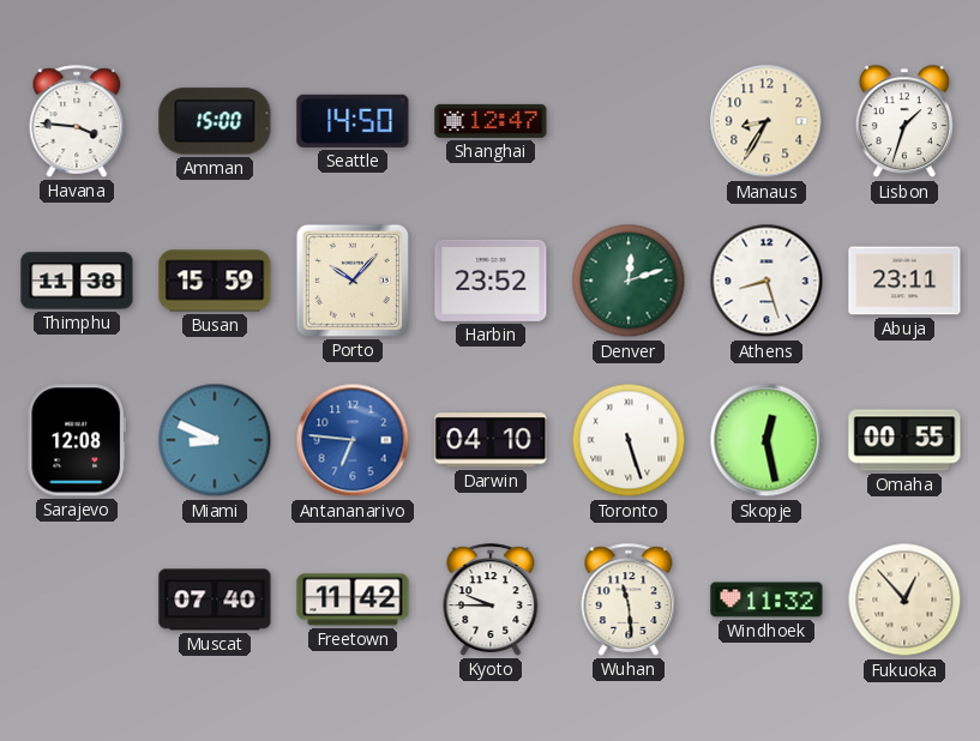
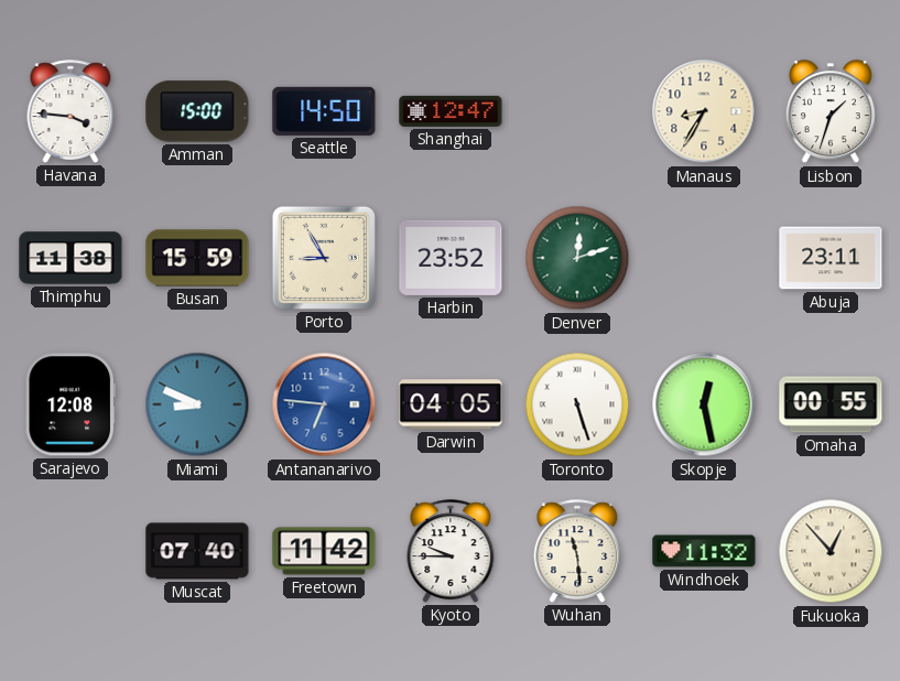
Porto: 10:07 -> 8:55 (324, 258)
Athens: 8:27 -> none (766, 281)
Darwin: 04:10 -> 04:05 (451, 404)
